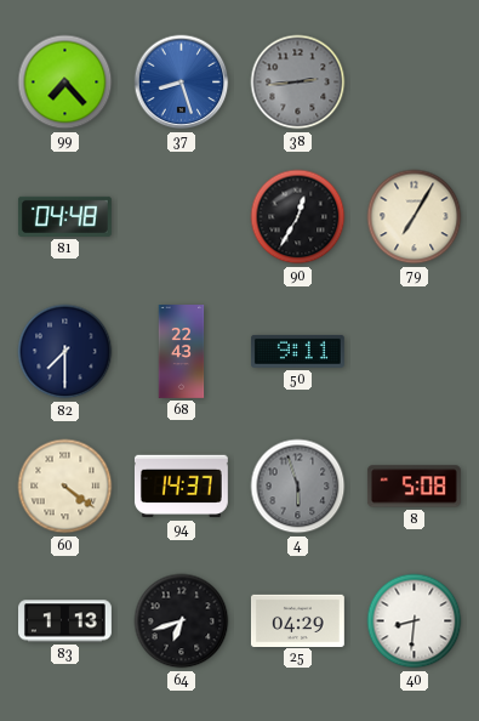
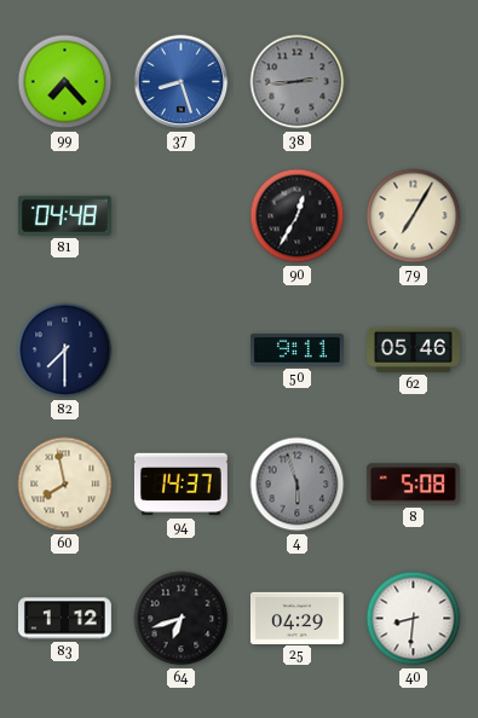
68: 22:43 -> none (182, 352)
62: none -> 05:46 (414, 349)
60: 4:21 -> 7:58 (65, 485)
83: 1:13 -> 1:12 (65, 619)
